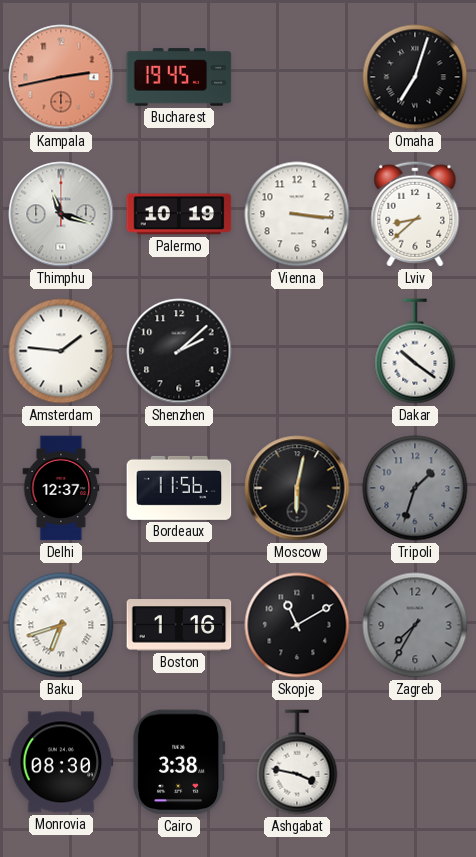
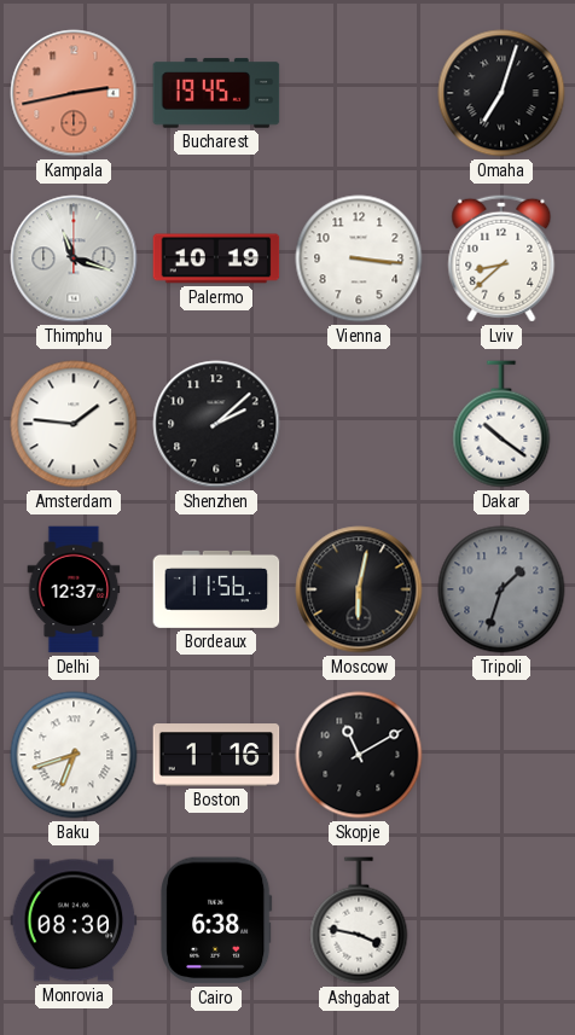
Zagreb: 7:35 -> none (415, 625)
Cairo: 3:38 -> 6:38 (216, 920)
